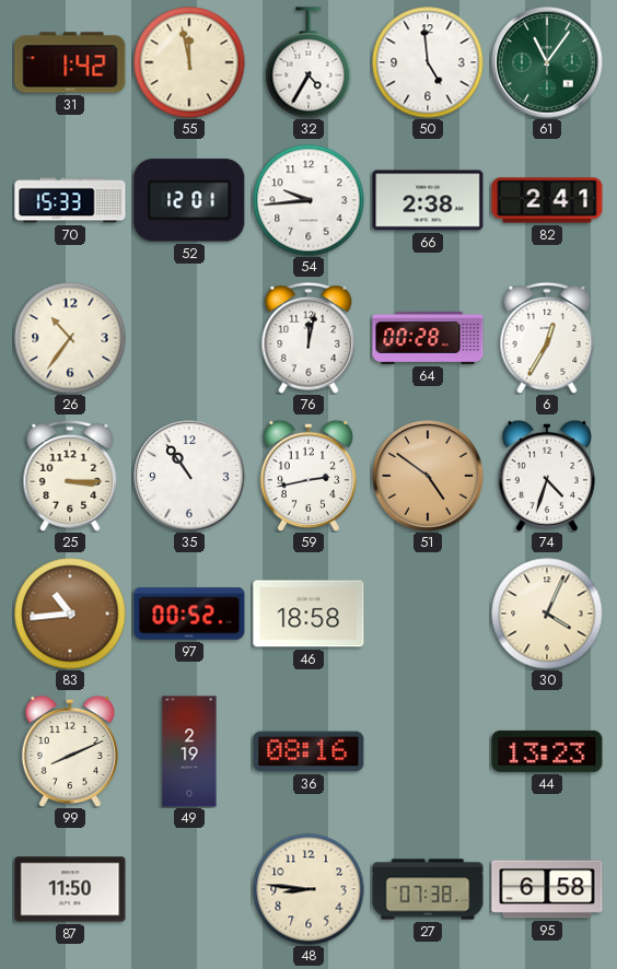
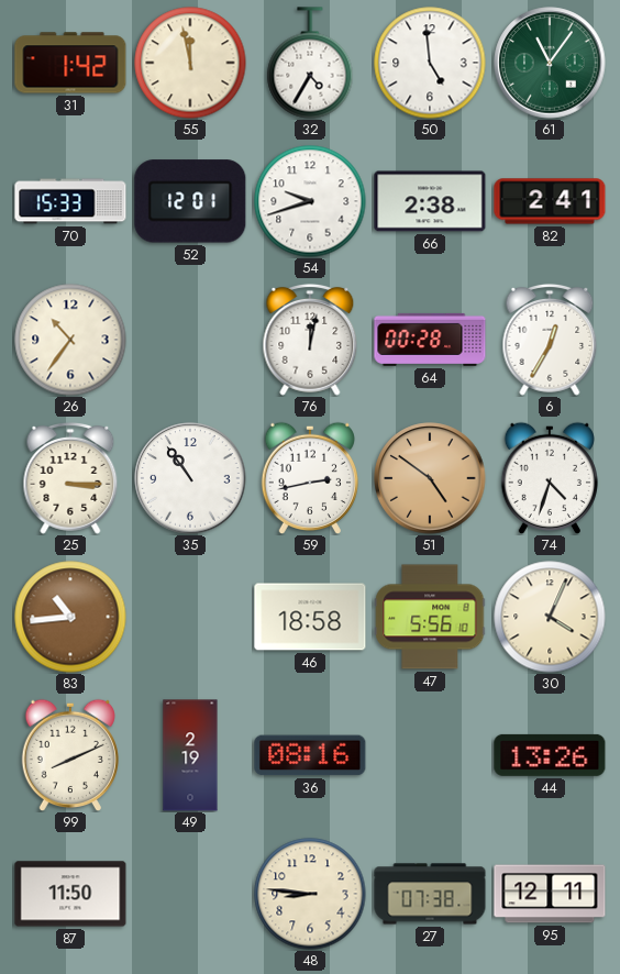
54: 9:44 -> 9:42 (310, 201)
97: 00:52 -> none (189, 614)
47: none -> 5:56 (430, 617)
44: 13:23 -> 13:26 (550, 755)
95: 6:58 -> 12:11 (550, 894)
